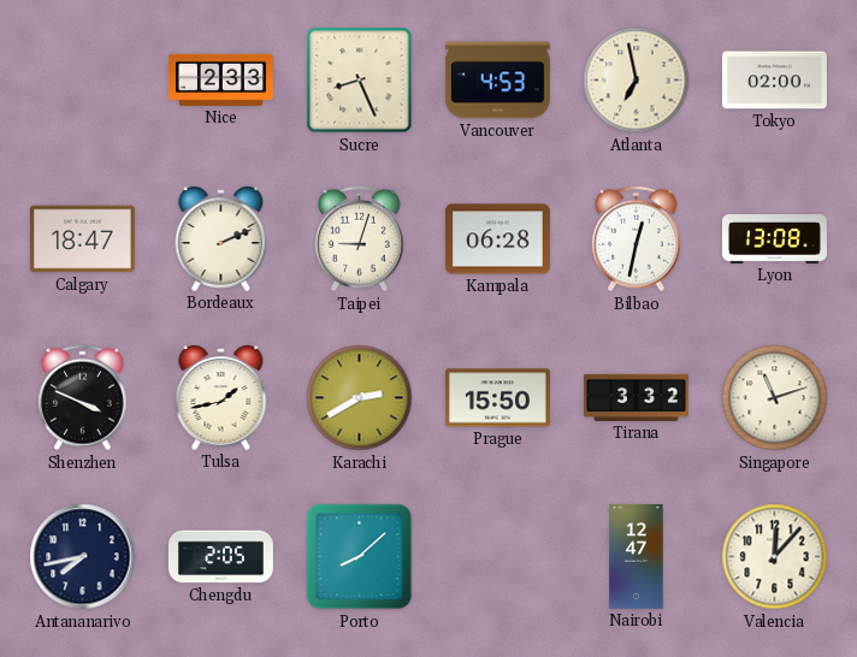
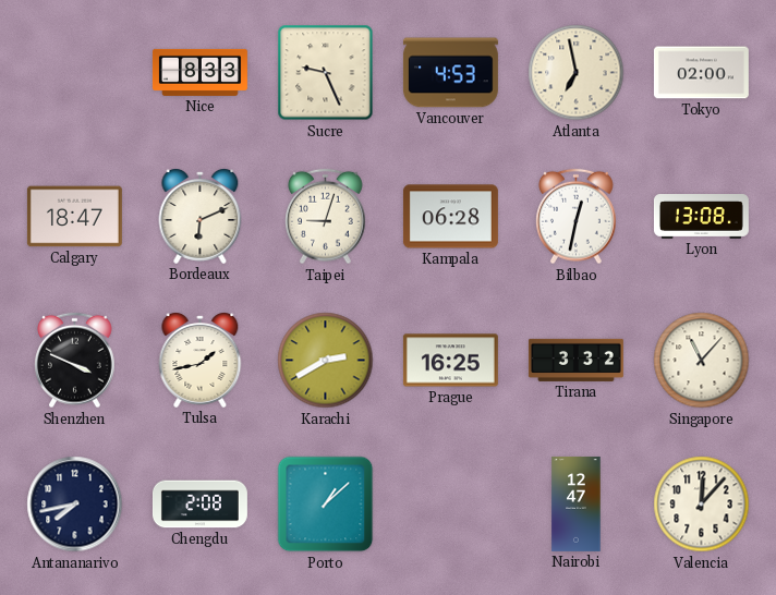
Nice: 2:33 -> 8:33 (199, 72)
Sucre: 8:26 -> 9:26 (326, 73)
Bordeaux: 2:11 -> 6:11 (201, 216)
Prague: 15:50 -> 16:25 (450, 361)
Singapore: 11:12 -> 11:07 (702, 361)
Chengdu: 2:05 -> 2:08 (199, 505)
Porto: 8:08 -> 1:08 (326, 505)
